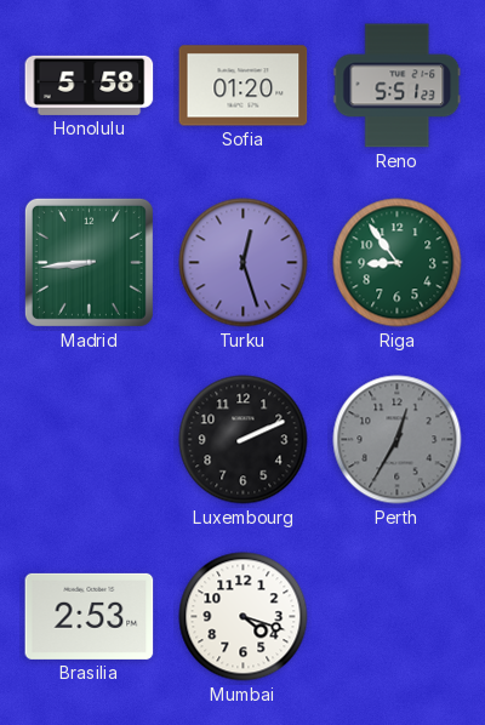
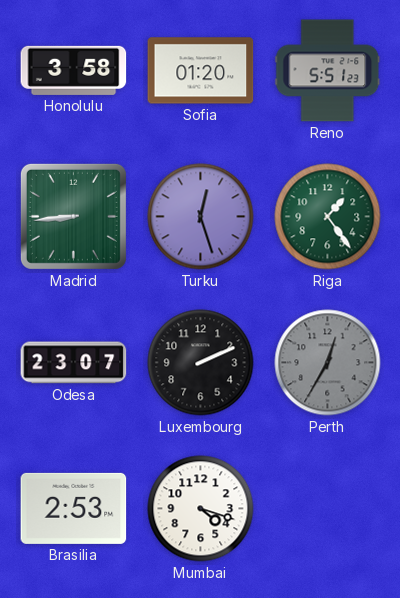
Honolulu: 5:58 -> 3:58 (74, 70)
Riga: 8:54 -> 1:24 (328, 217)
Odesa: none -> 23:07 (74, 363)
